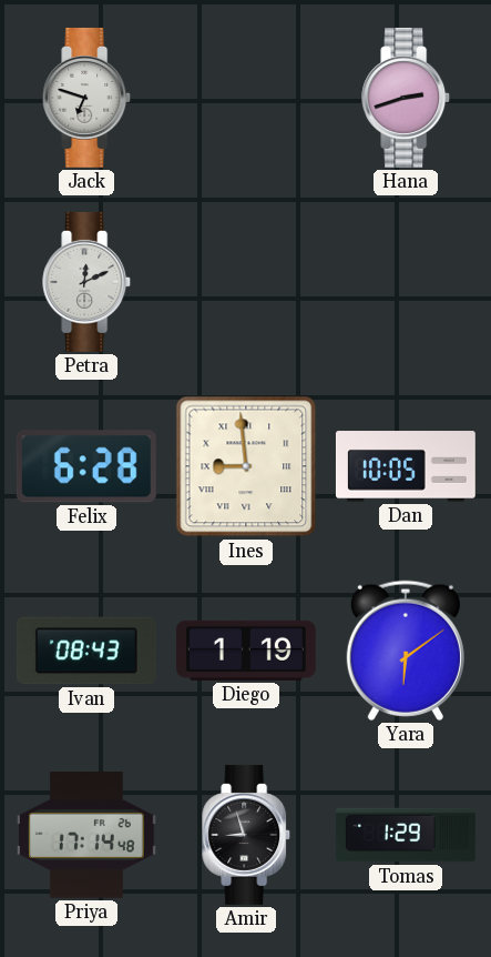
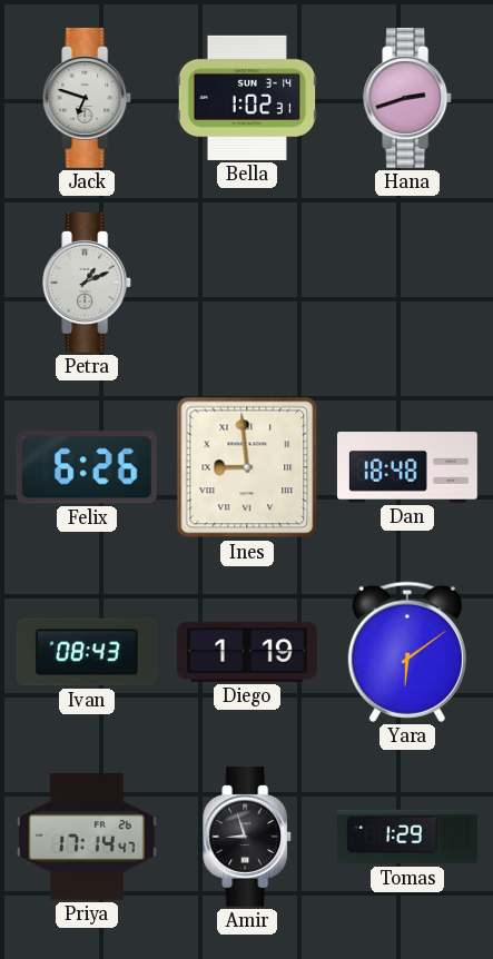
Bella: none -> 1:02 (247, 98)
Petra: 12:11 -> 1:11 (88, 283)
Felix: 6:28 -> 6:26 (87, 467)
Dan: 10:05 -> 18:48 (407, 467)
Priya: 17:14:48 -> 17:14:47 (87, 837)
